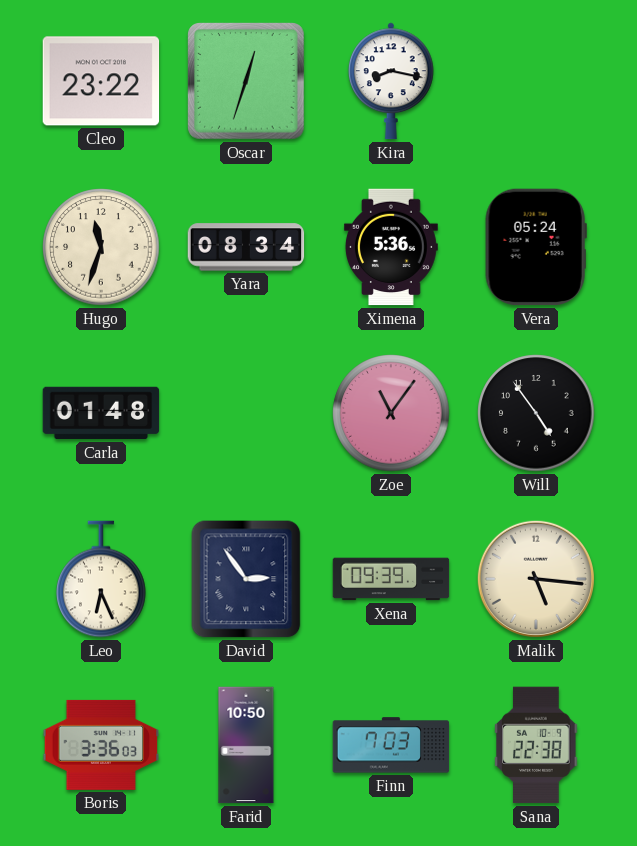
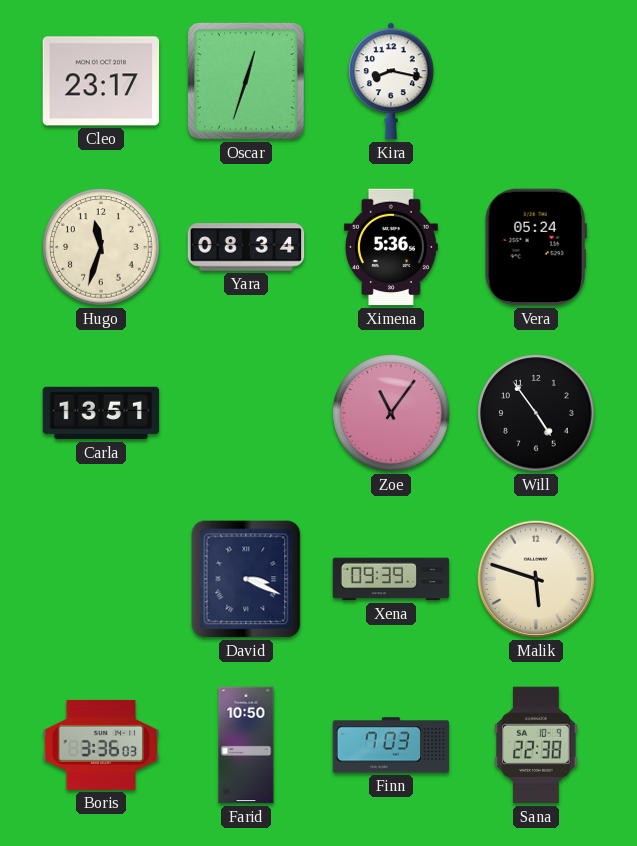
Cleo: 23:22 -> 23:17 (101, 81)
Carla: 01:48 -> 13:51 (101, 413)
Leo: 6:26 -> none (101, 579)
David: 2:54 -> 3:19 (246, 579)
Malik: 5:16 -> 5:48 (536, 579)
